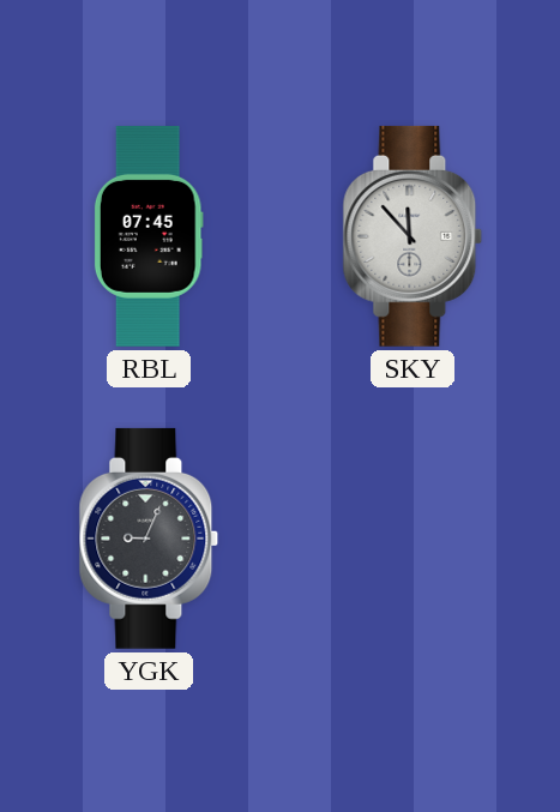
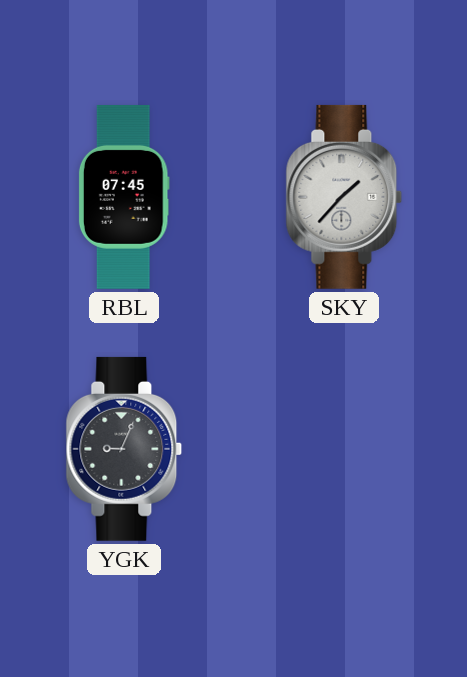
SKY: 11:53 -> 1:37 (344, 197)
